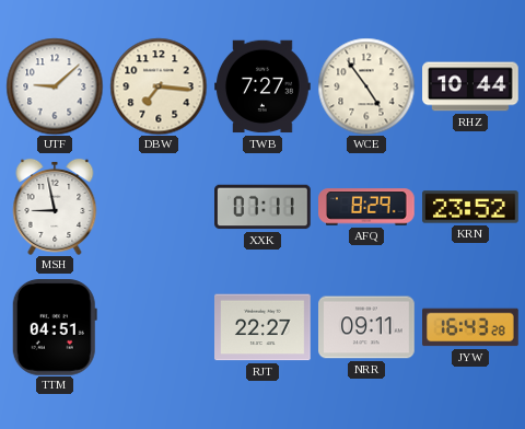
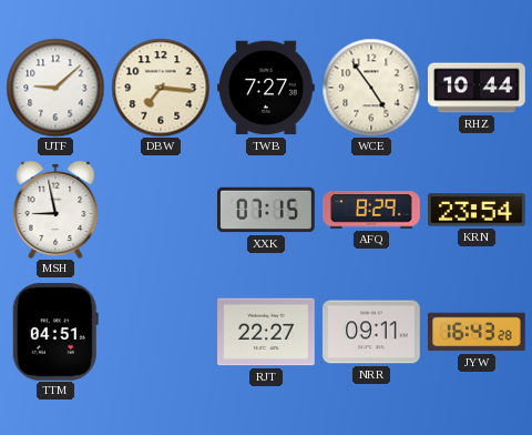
XXK: 07:11 -> 07:15 (267, 210)
KRN: 23:52 -> 23:54 (478, 210)
